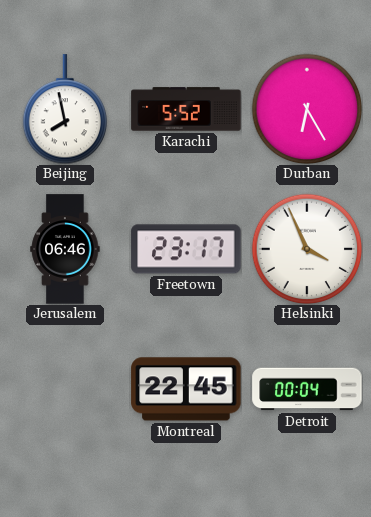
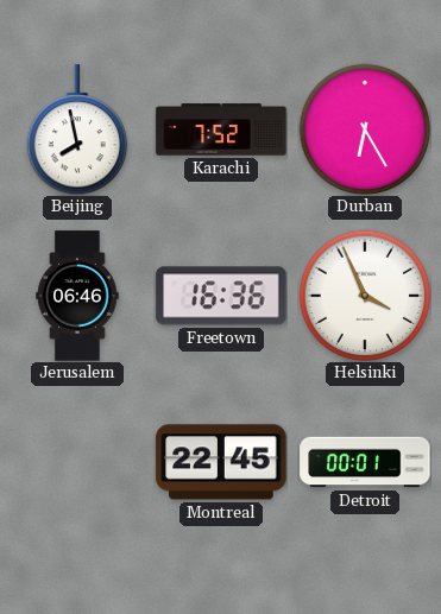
Karachi: 5:52 -> 7:52 (221, 129)
Freetown: 23:17 -> 16:36 (221, 296)
Detroit: 00:04 -> 00:01 (365, 462)
